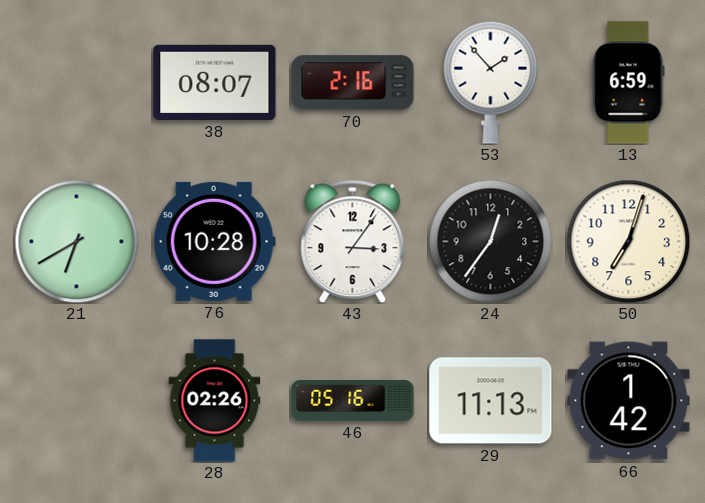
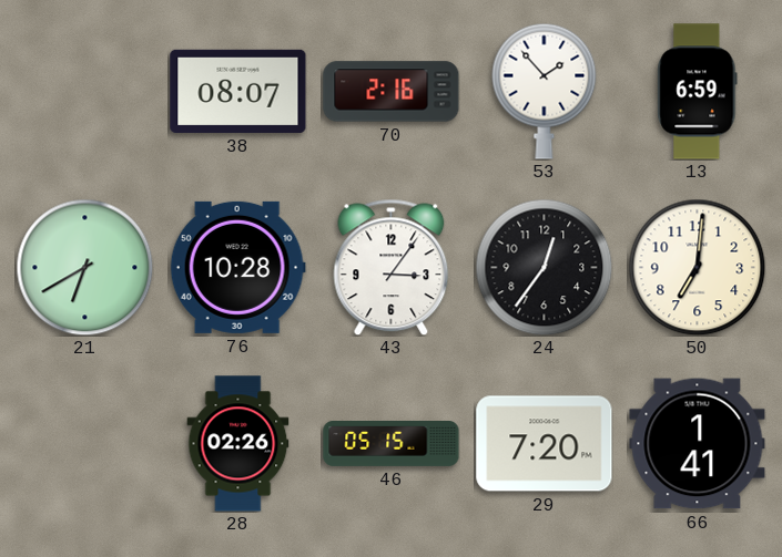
50: 7:03 -> 7:01 (697, 267)
46: 05:16 -> 05:15 (392, 444)
29: 11:13 -> 7:20 (545, 444)
66: 1:42 -> 1:41 (698, 444)
